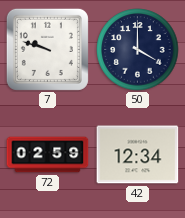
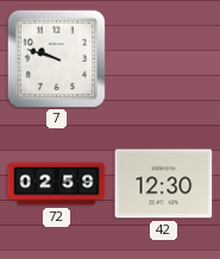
50: 4:00 -> none (138, 50)
42: 12:34 -> 12:30 (164, 184)
